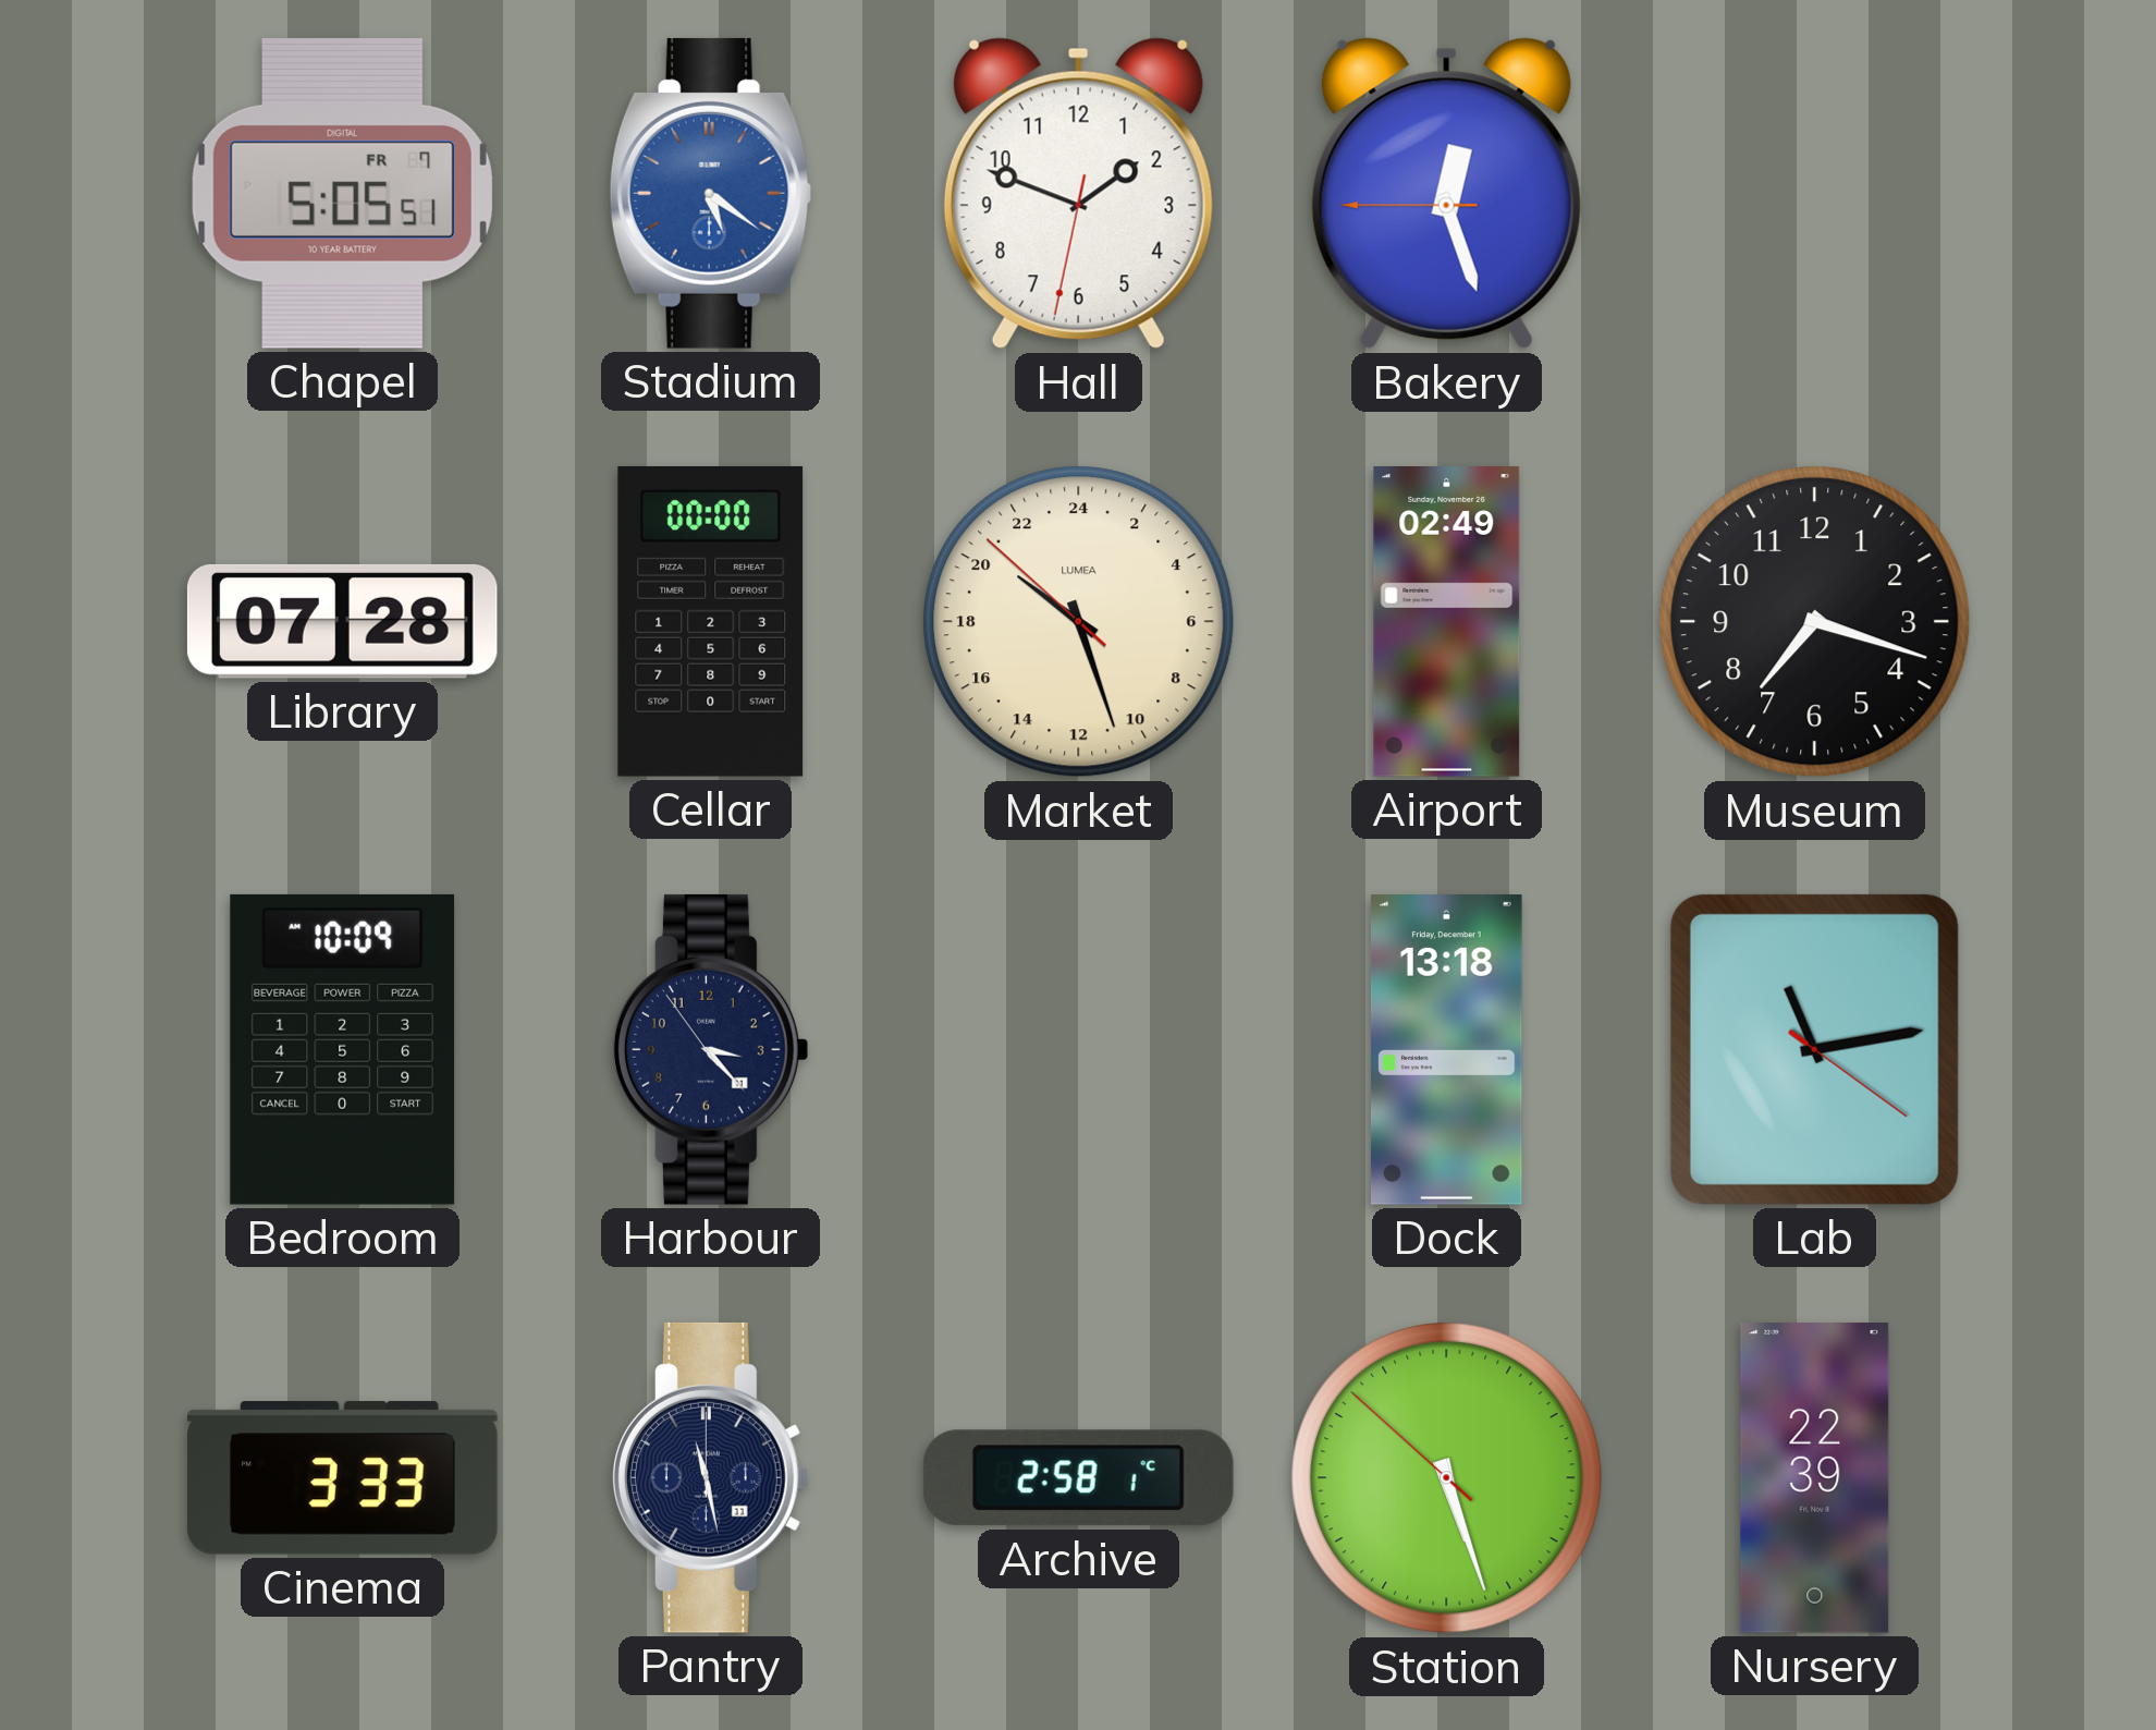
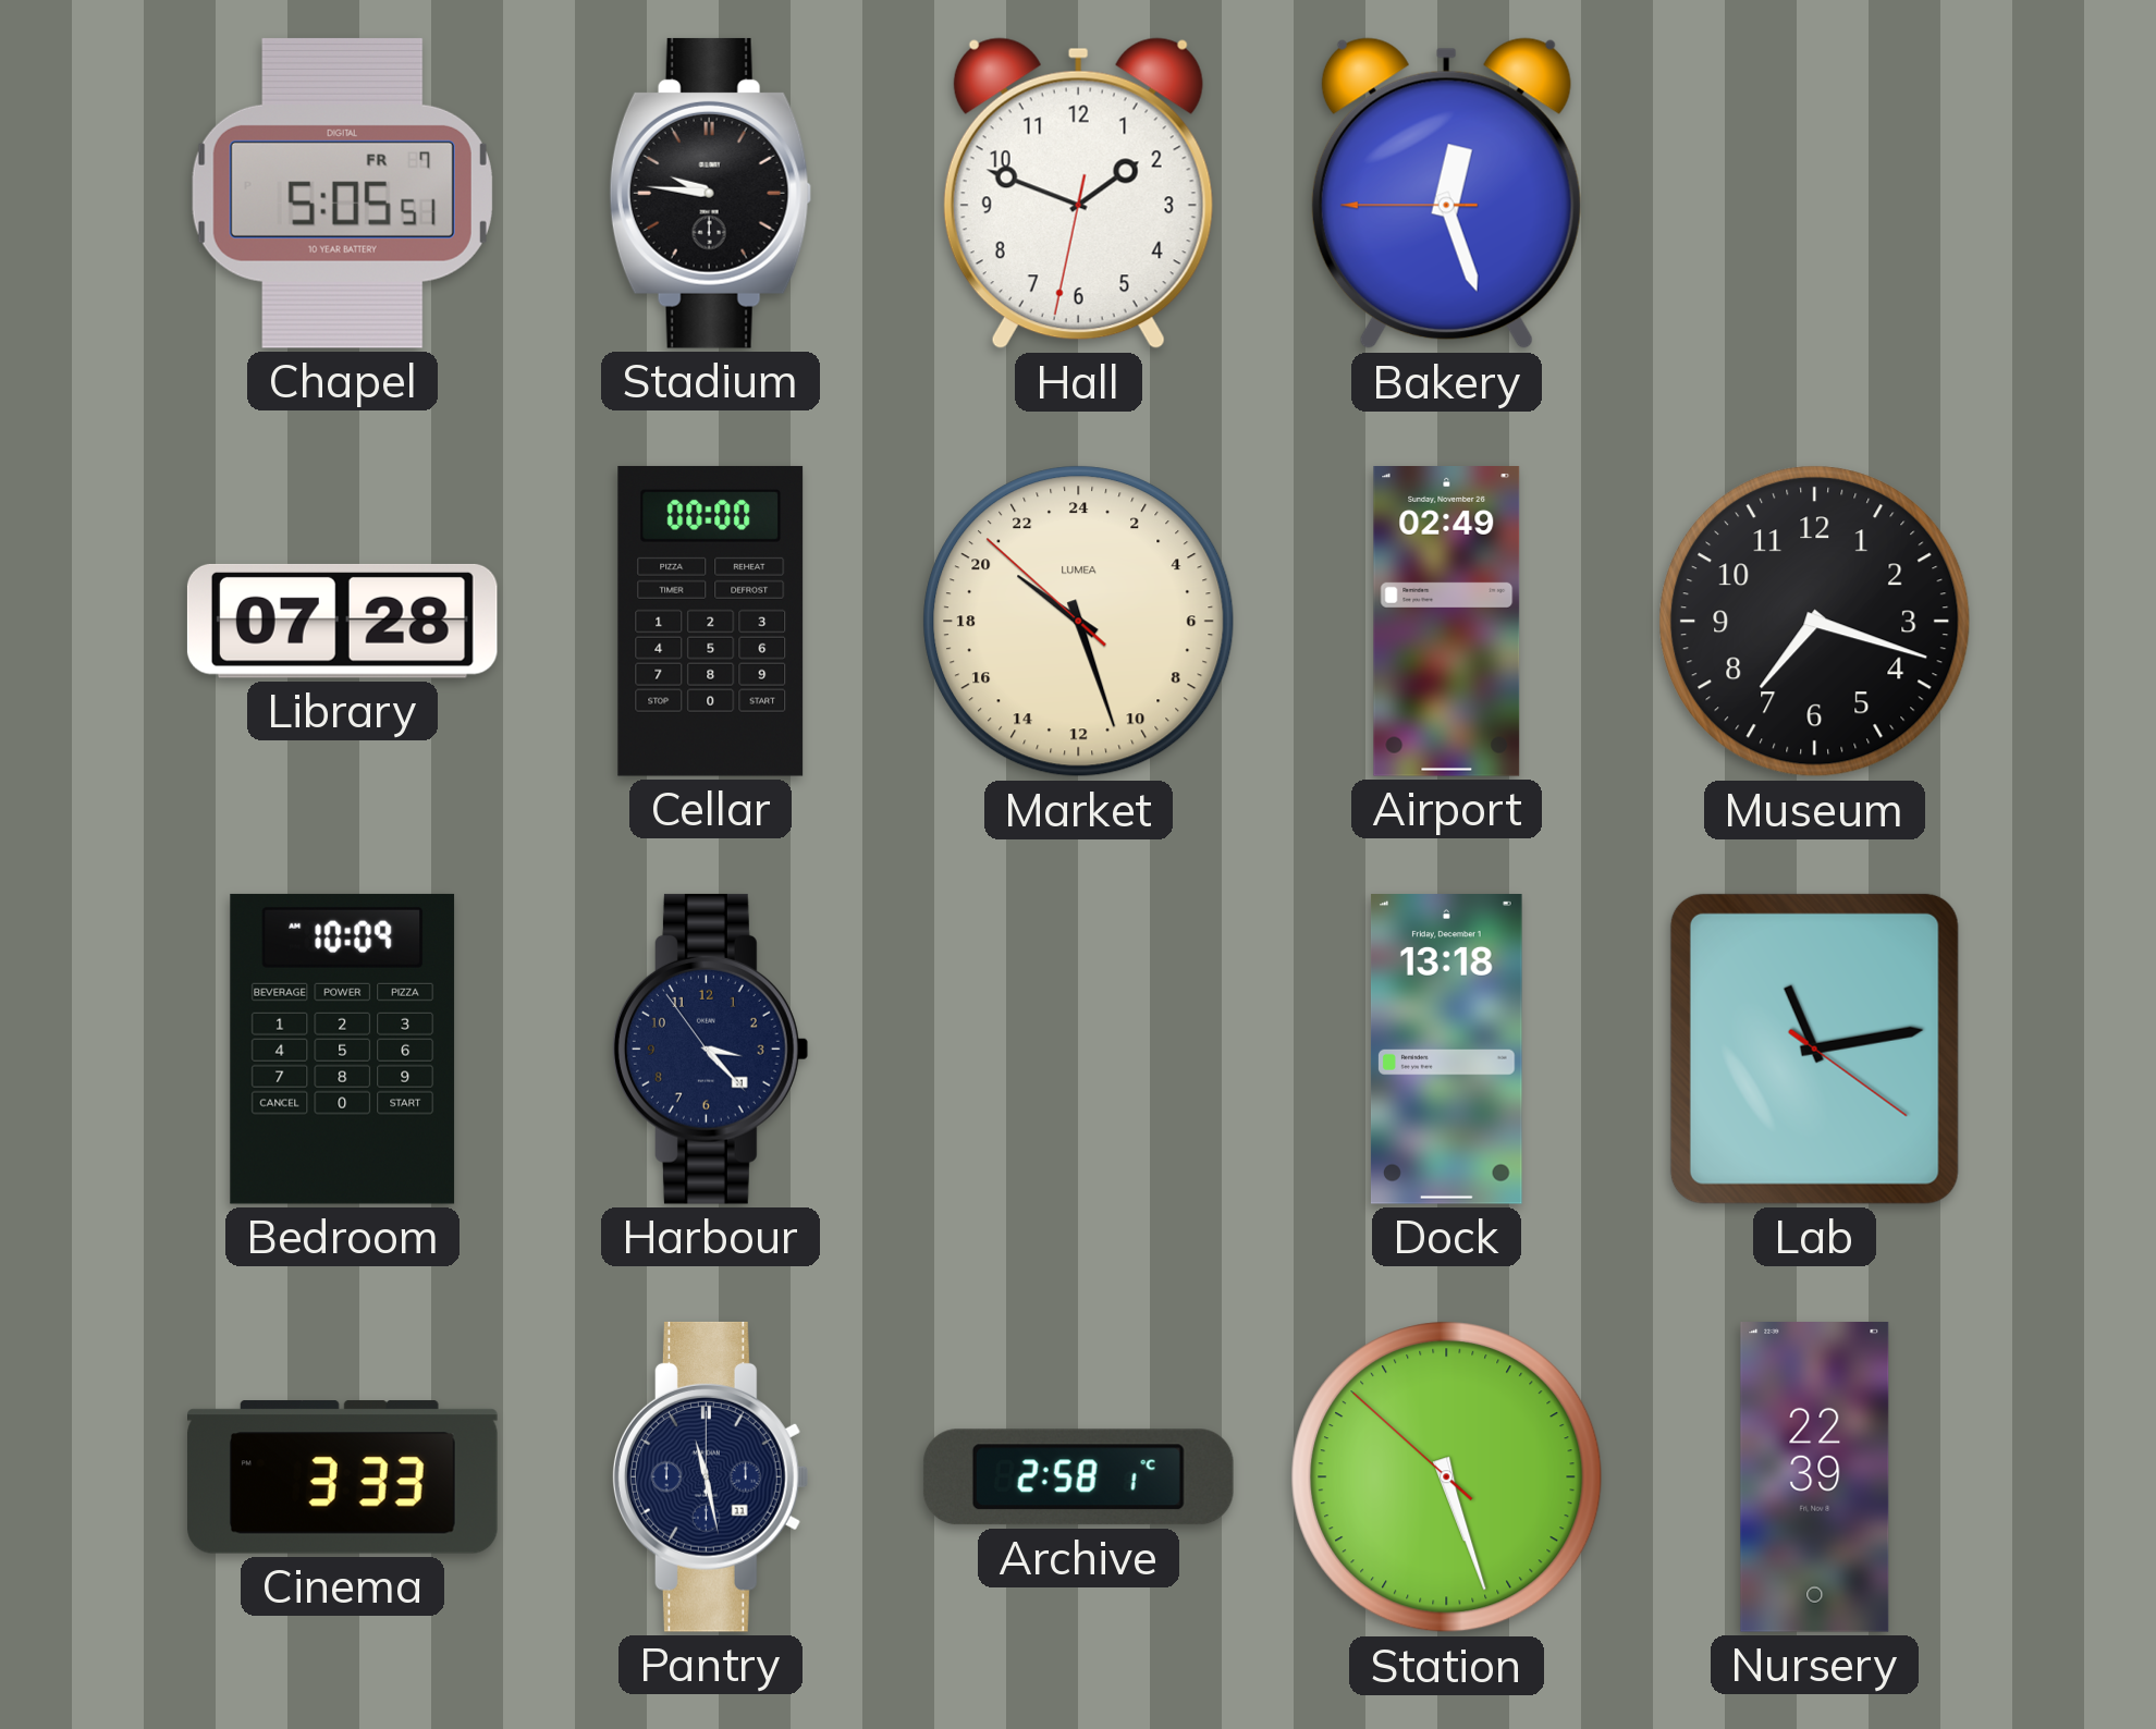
Stadium: 5:21 -> 9:46 (711, 193)
Stadium dial: blue -> black (711, 193)
